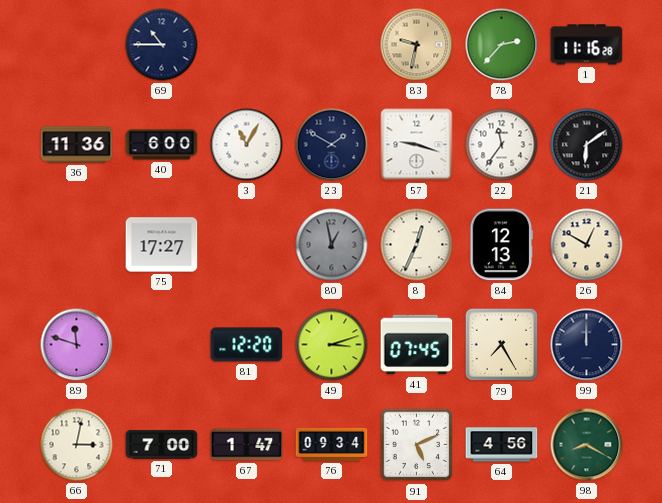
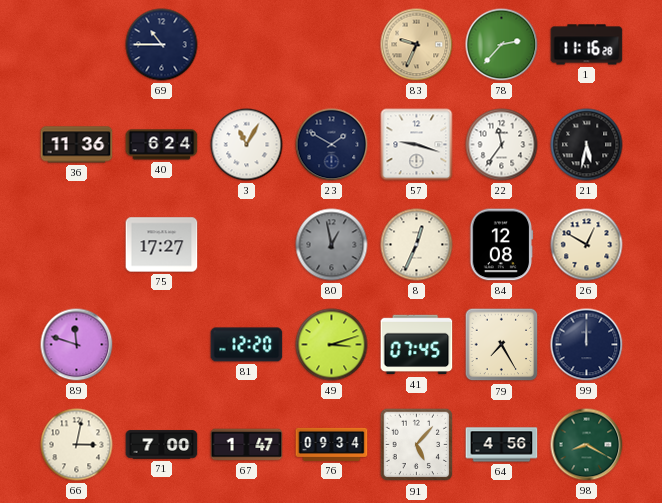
83: 9:32 -> 9:34 (417, 45)
40: 6:00 -> 6:24 (162, 145)
21: 6:09 -> 5:32 (587, 145)
84: 12:13 -> 12:08 (502, 245)
91: 5:11 -> 5:07 (417, 445)
